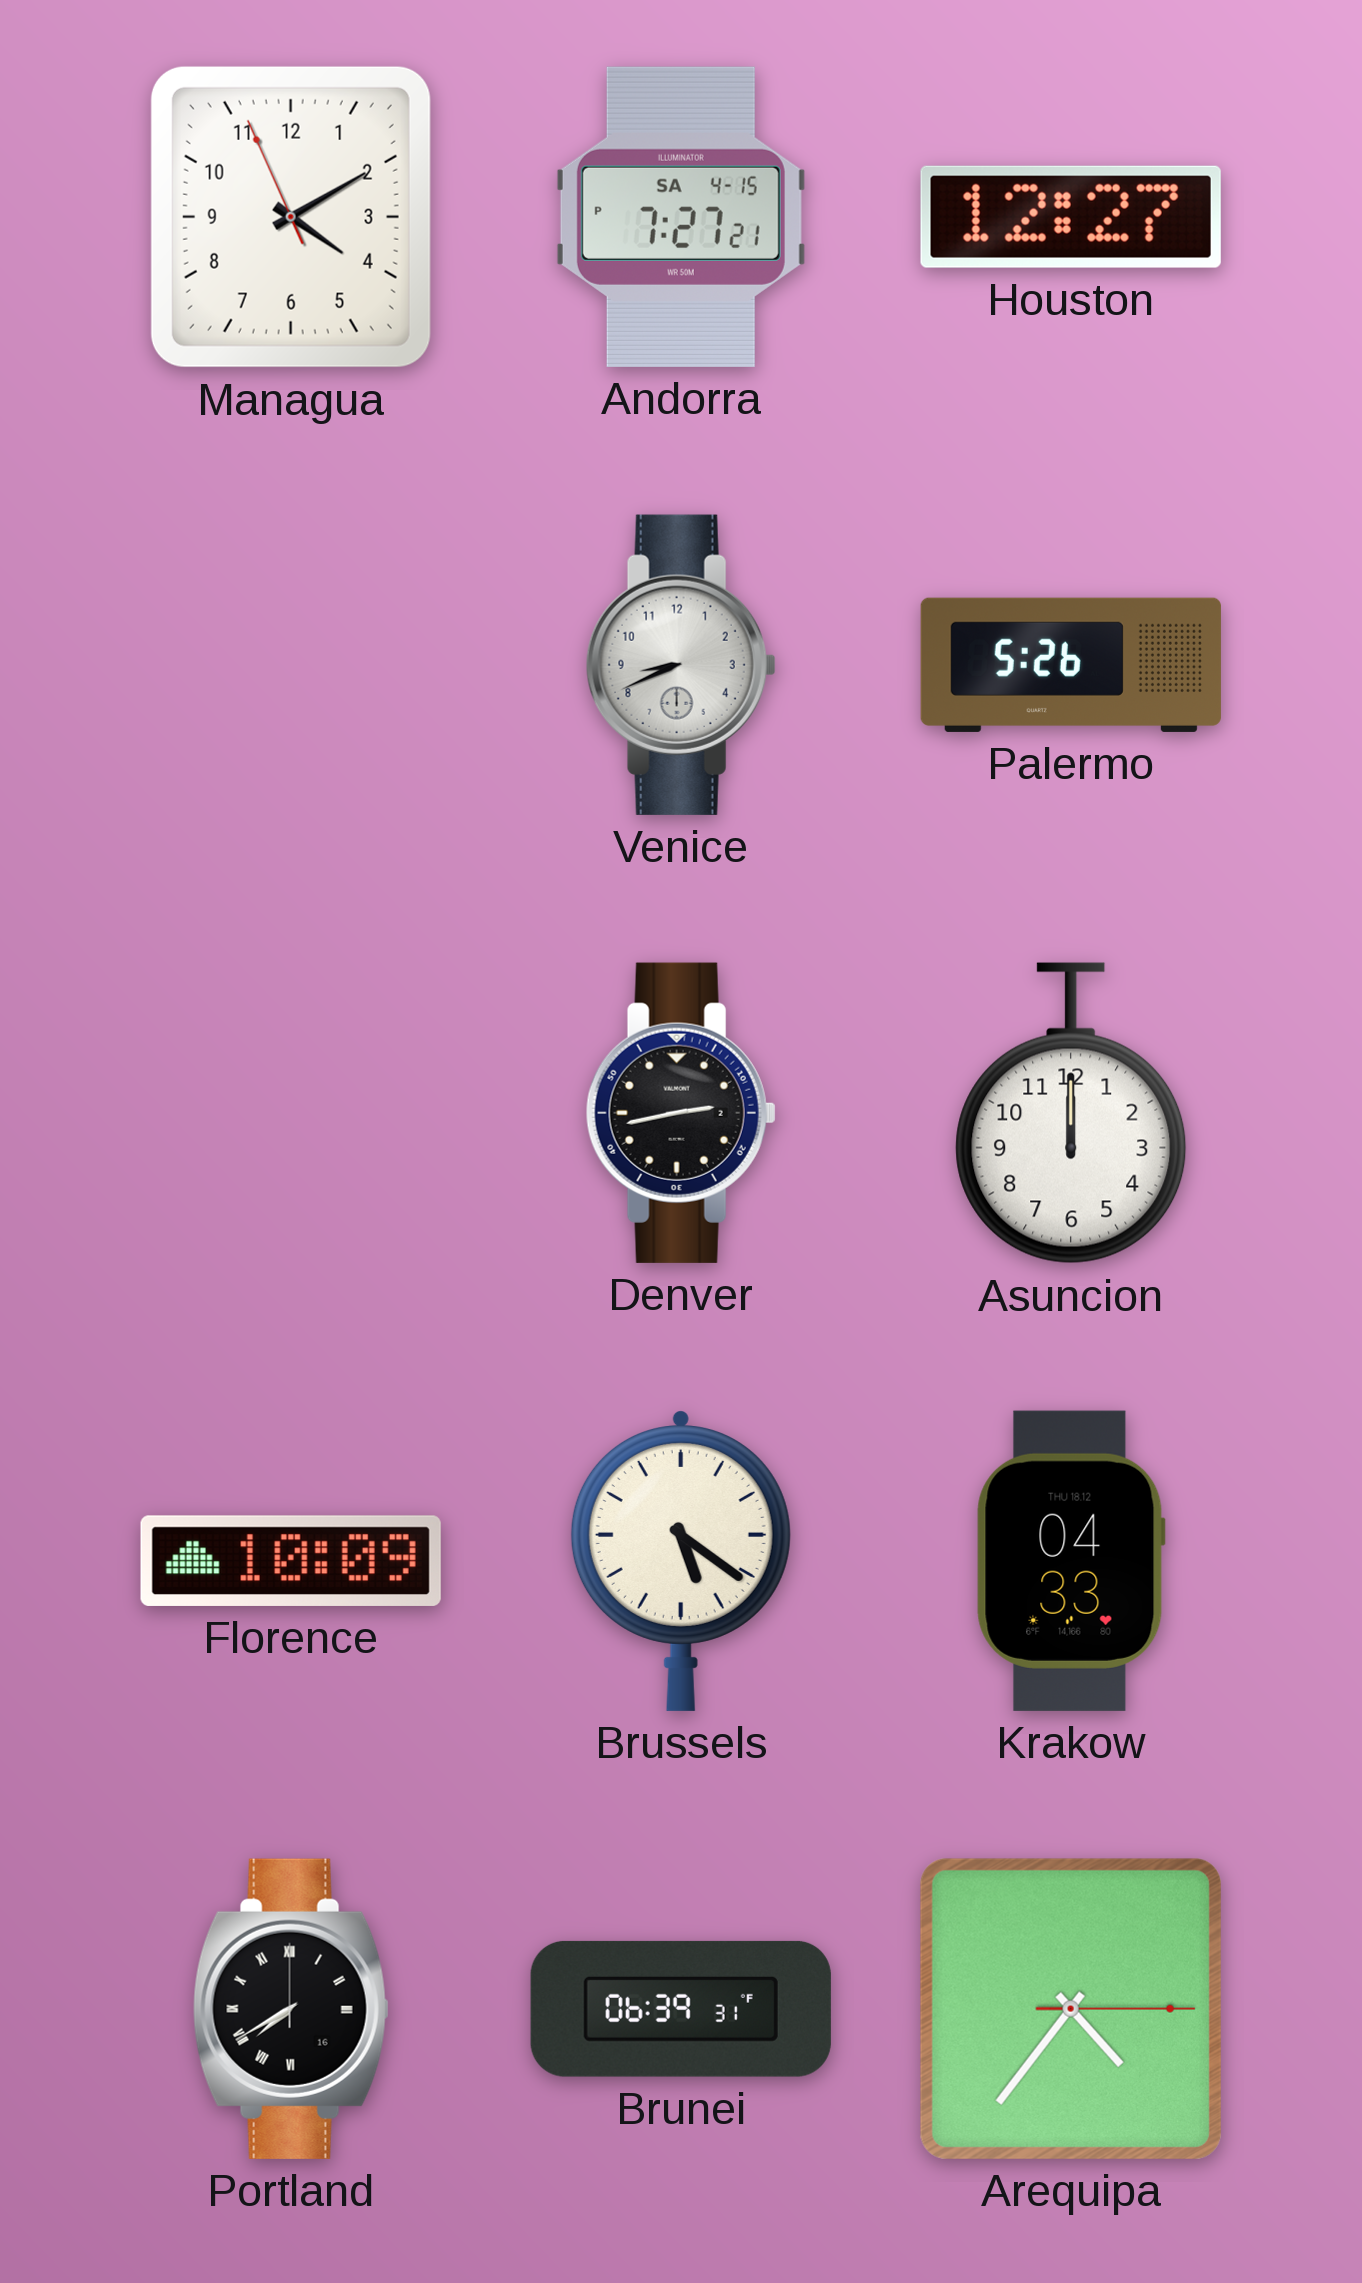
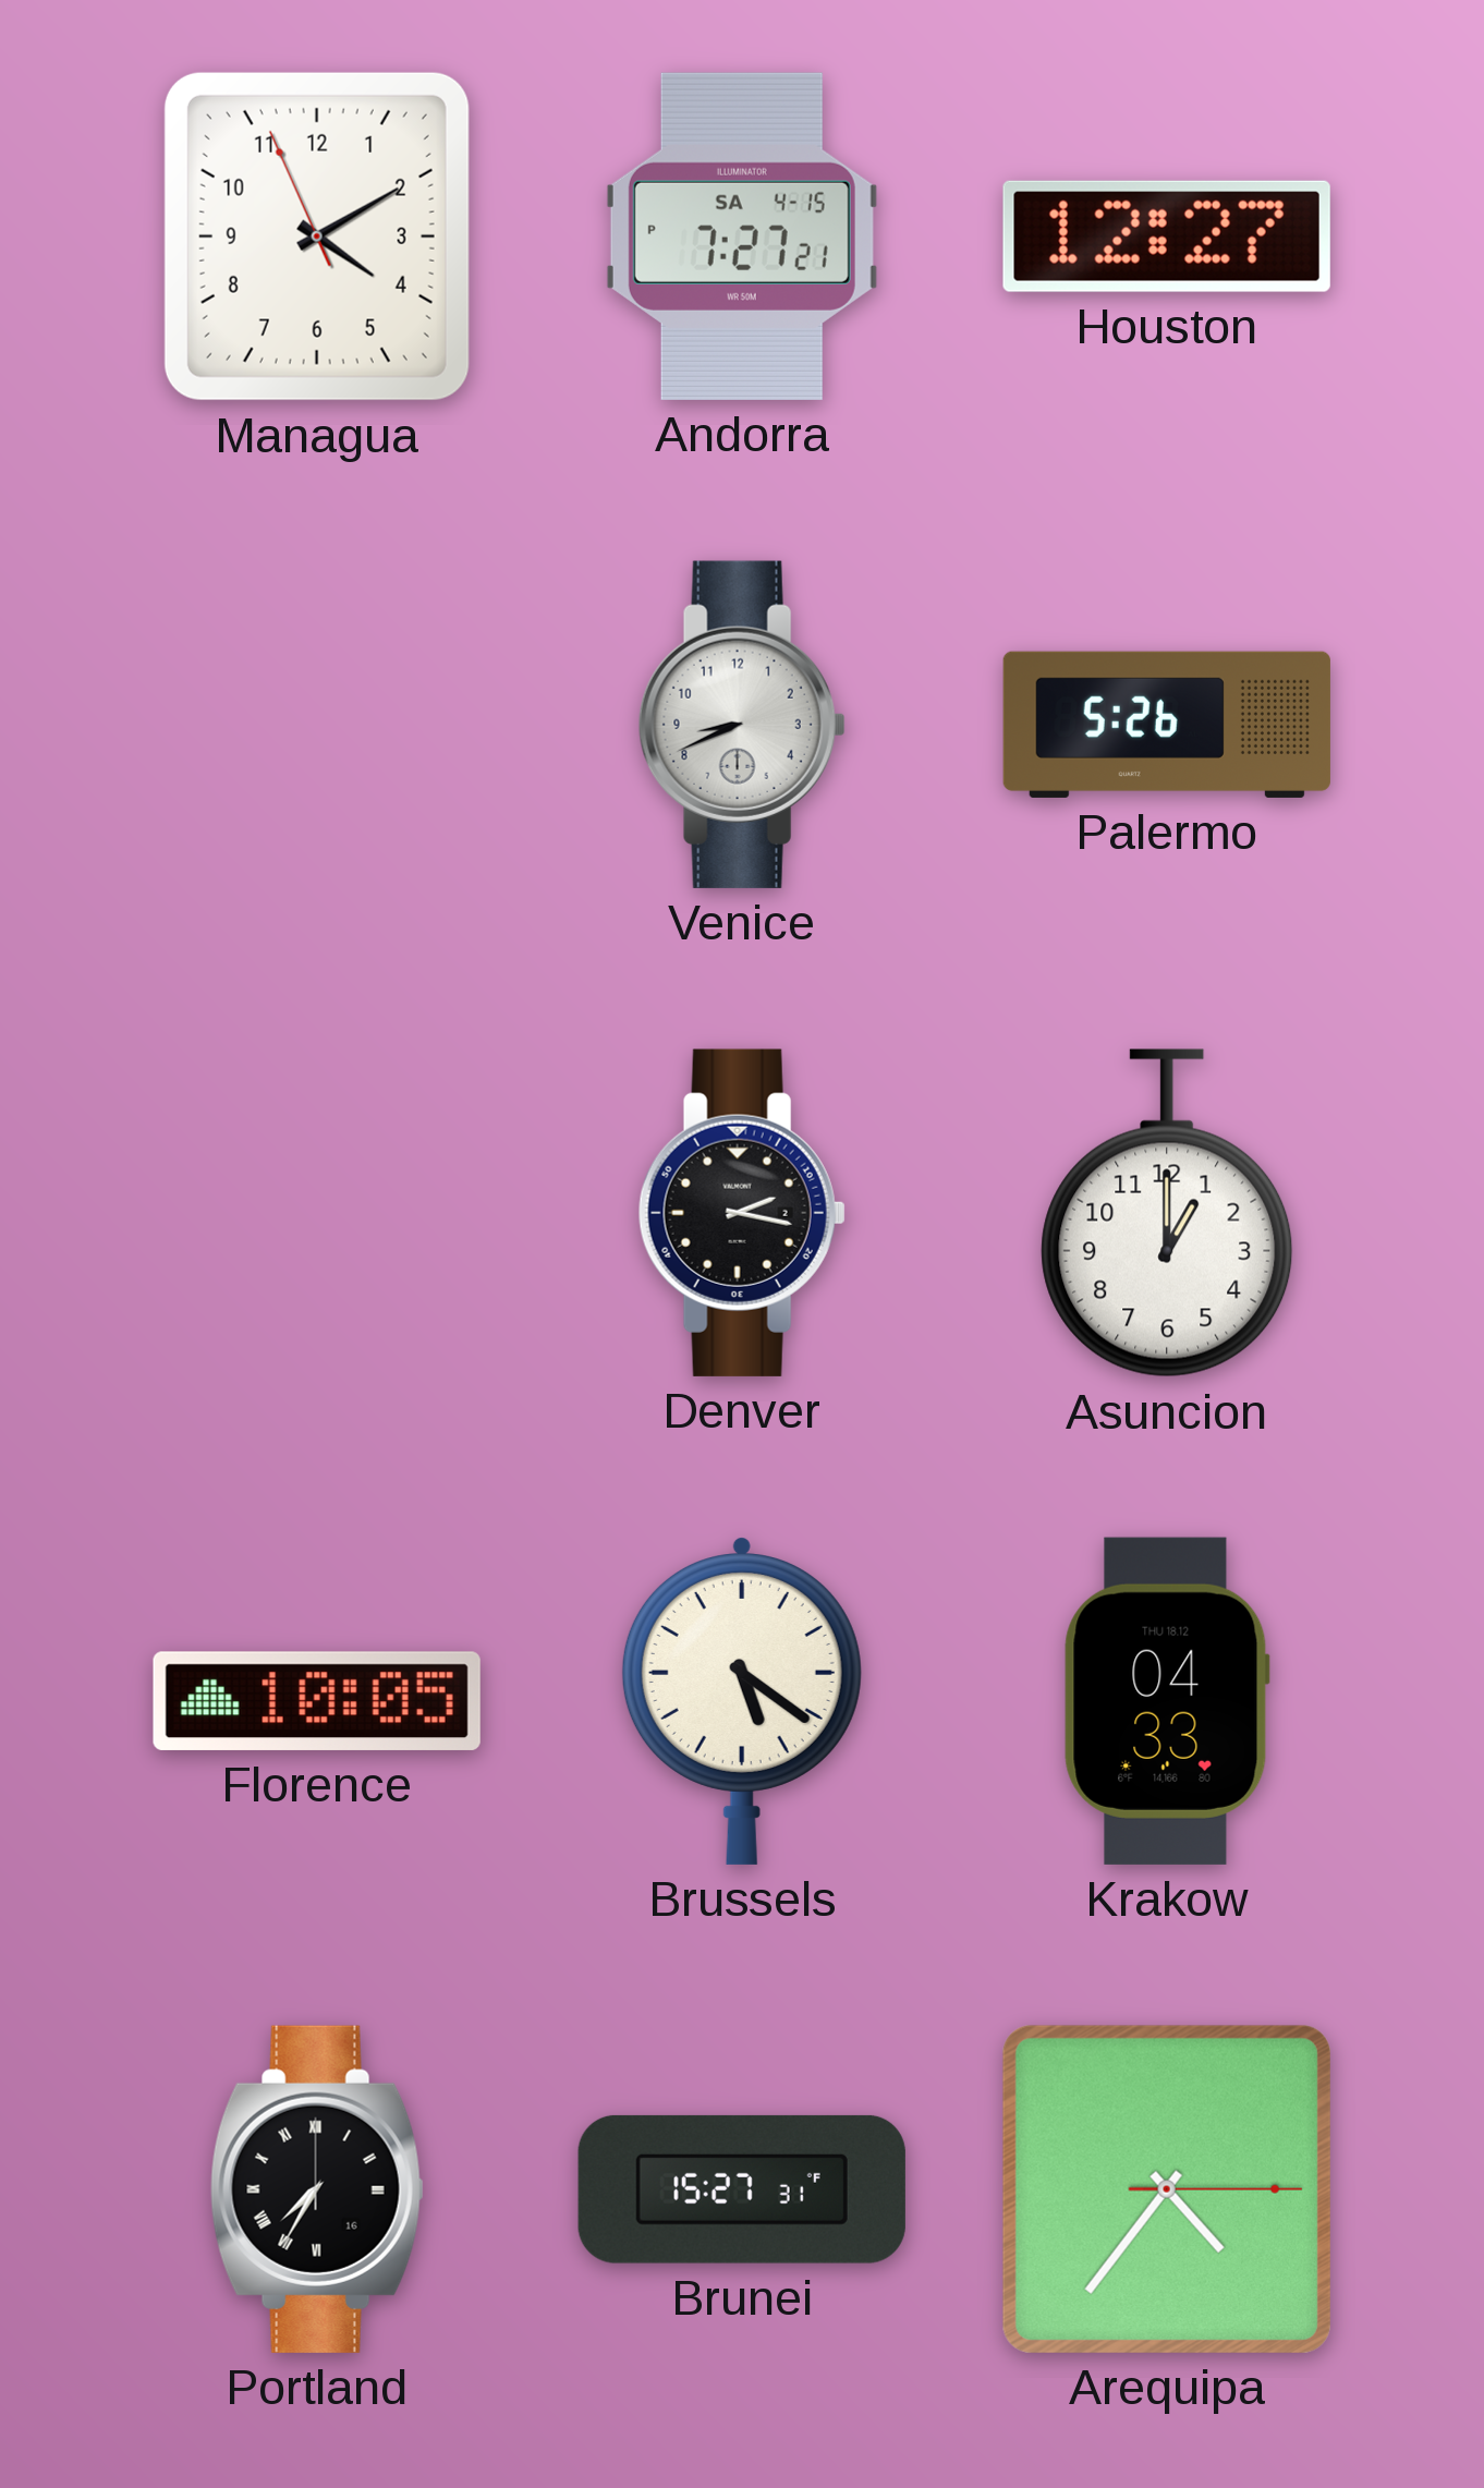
Denver: 2:43 -> 2:17 (742, 1213)
Asuncion: 12:00 -> 1:00 (1167, 1213)
Florence: 10:09 -> 10:05 (317, 1701)
Portland: 7:40 -> 7:35 (317, 2189)
Brunei: 06:39 -> 15:27 (742, 2189)
